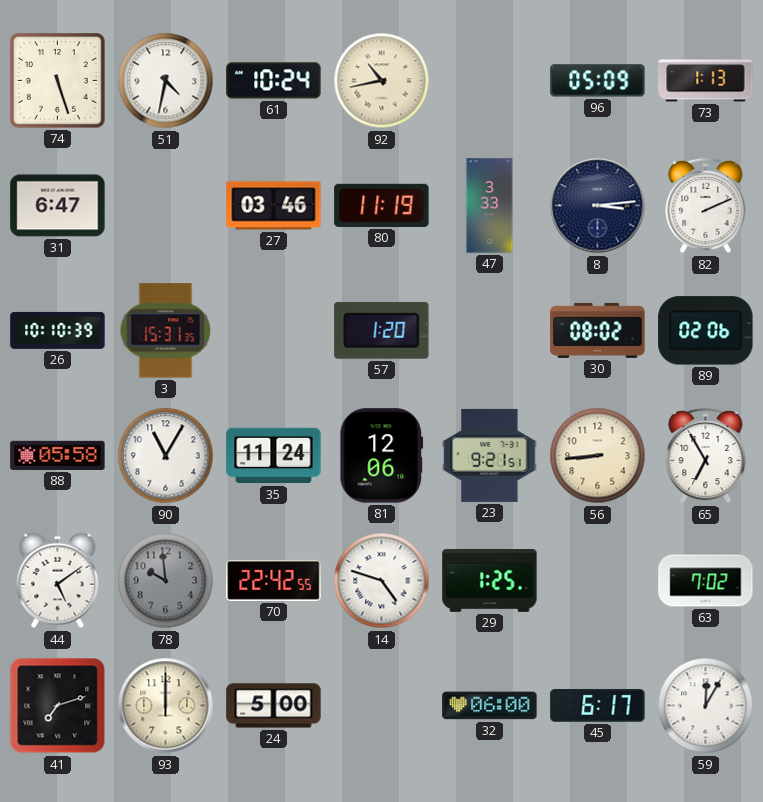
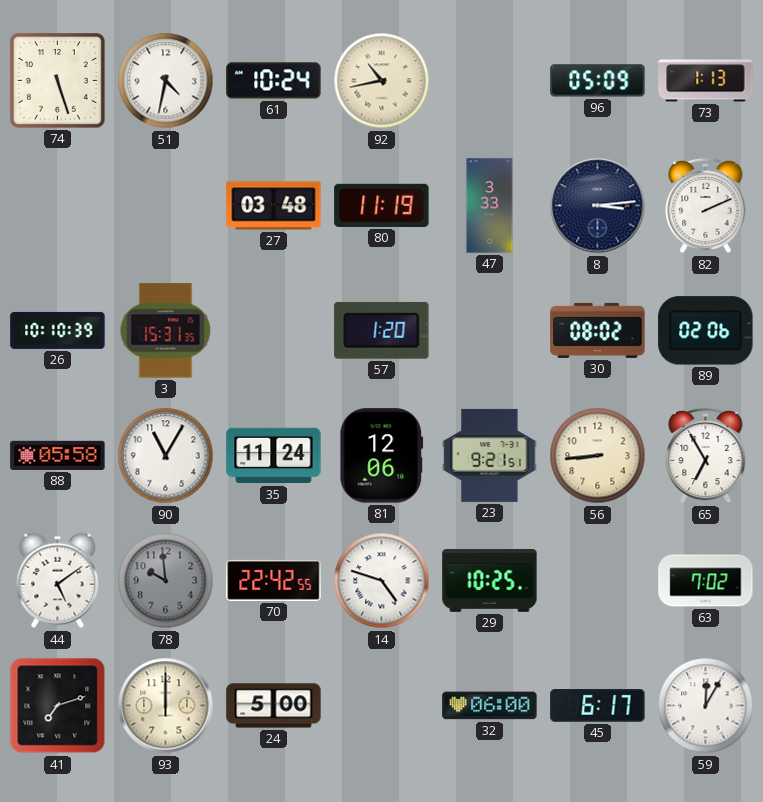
31: 6:47 -> none (58, 206)
27: 03:46 -> 03:48 (274, 206)
29: 1:25 -> 10:25 (490, 581)
